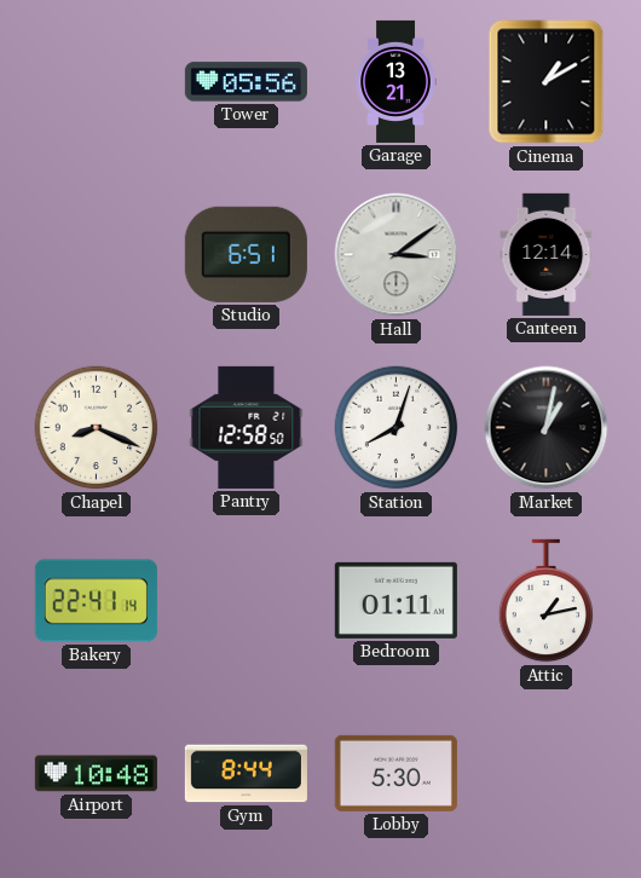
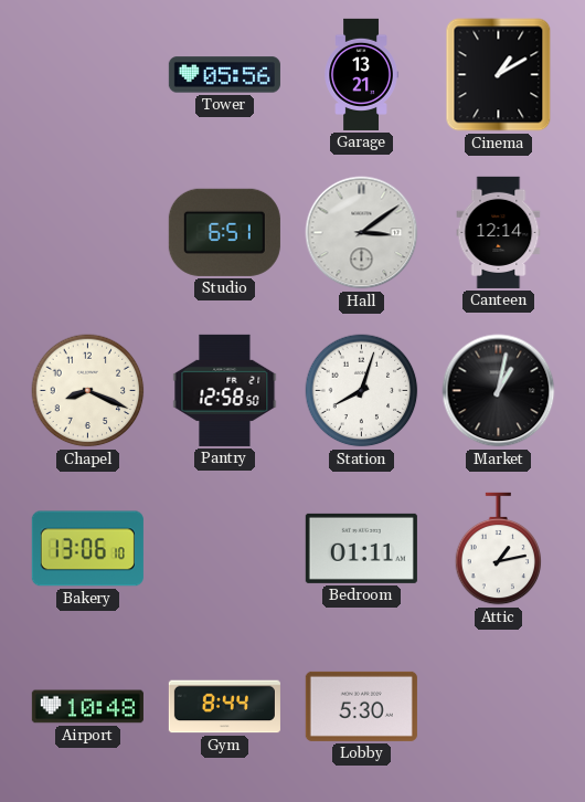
Bakery: 22:41 -> 13:06 (87, 549)
